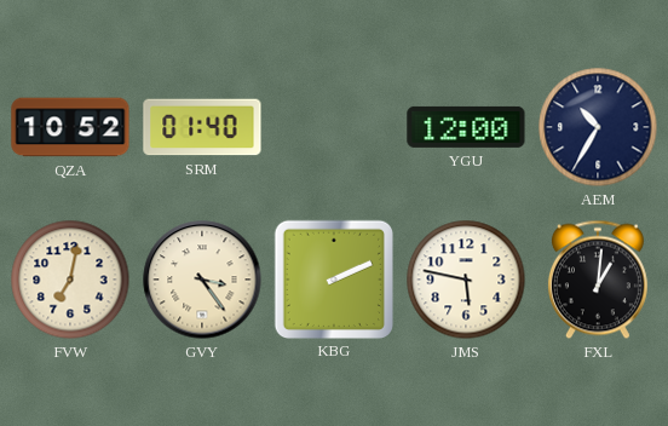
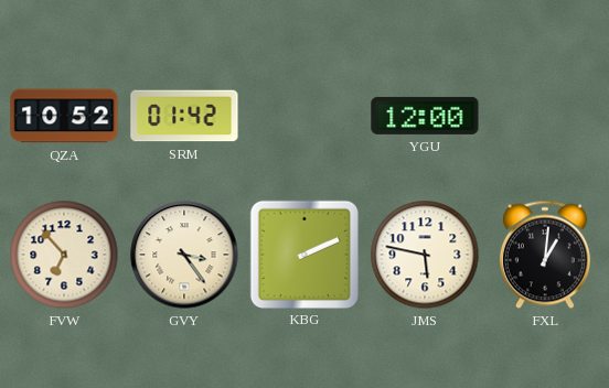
SRM: 01:40 -> 01:42 (184, 116)
AEM: 10:35 -> none (598, 127)
FVW: 7:02 -> 6:53 (64, 255)
